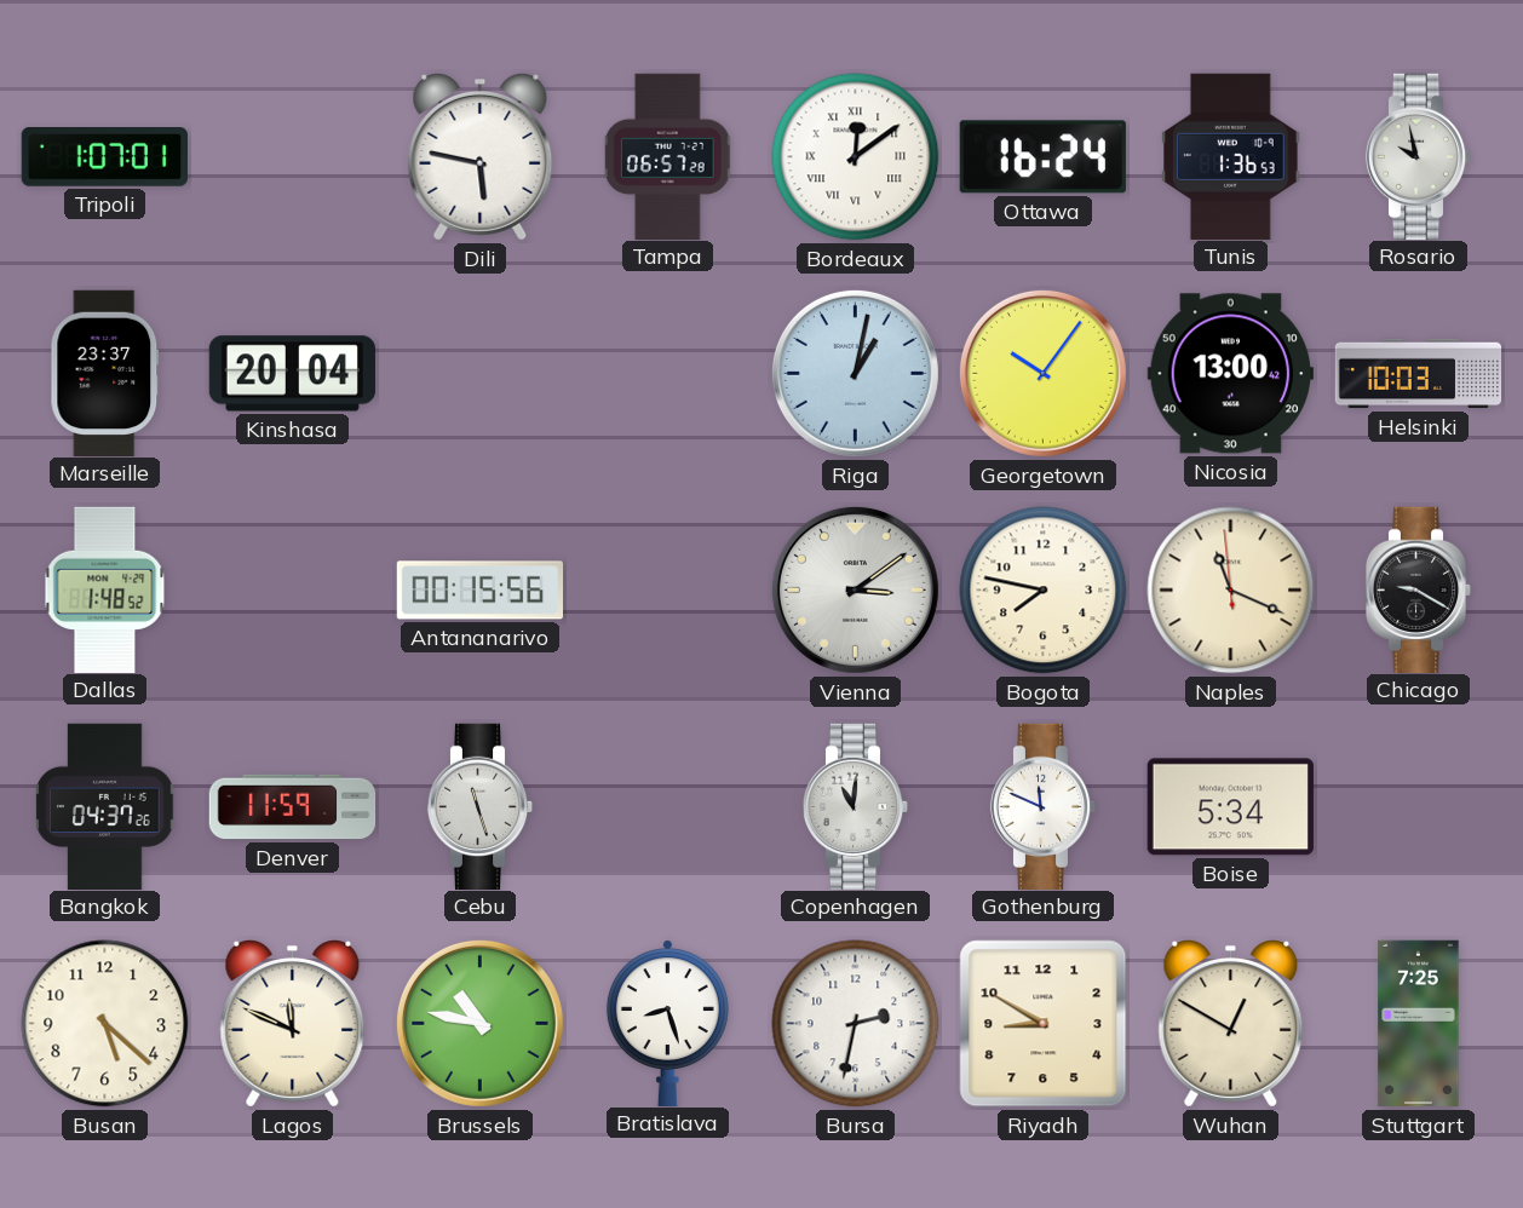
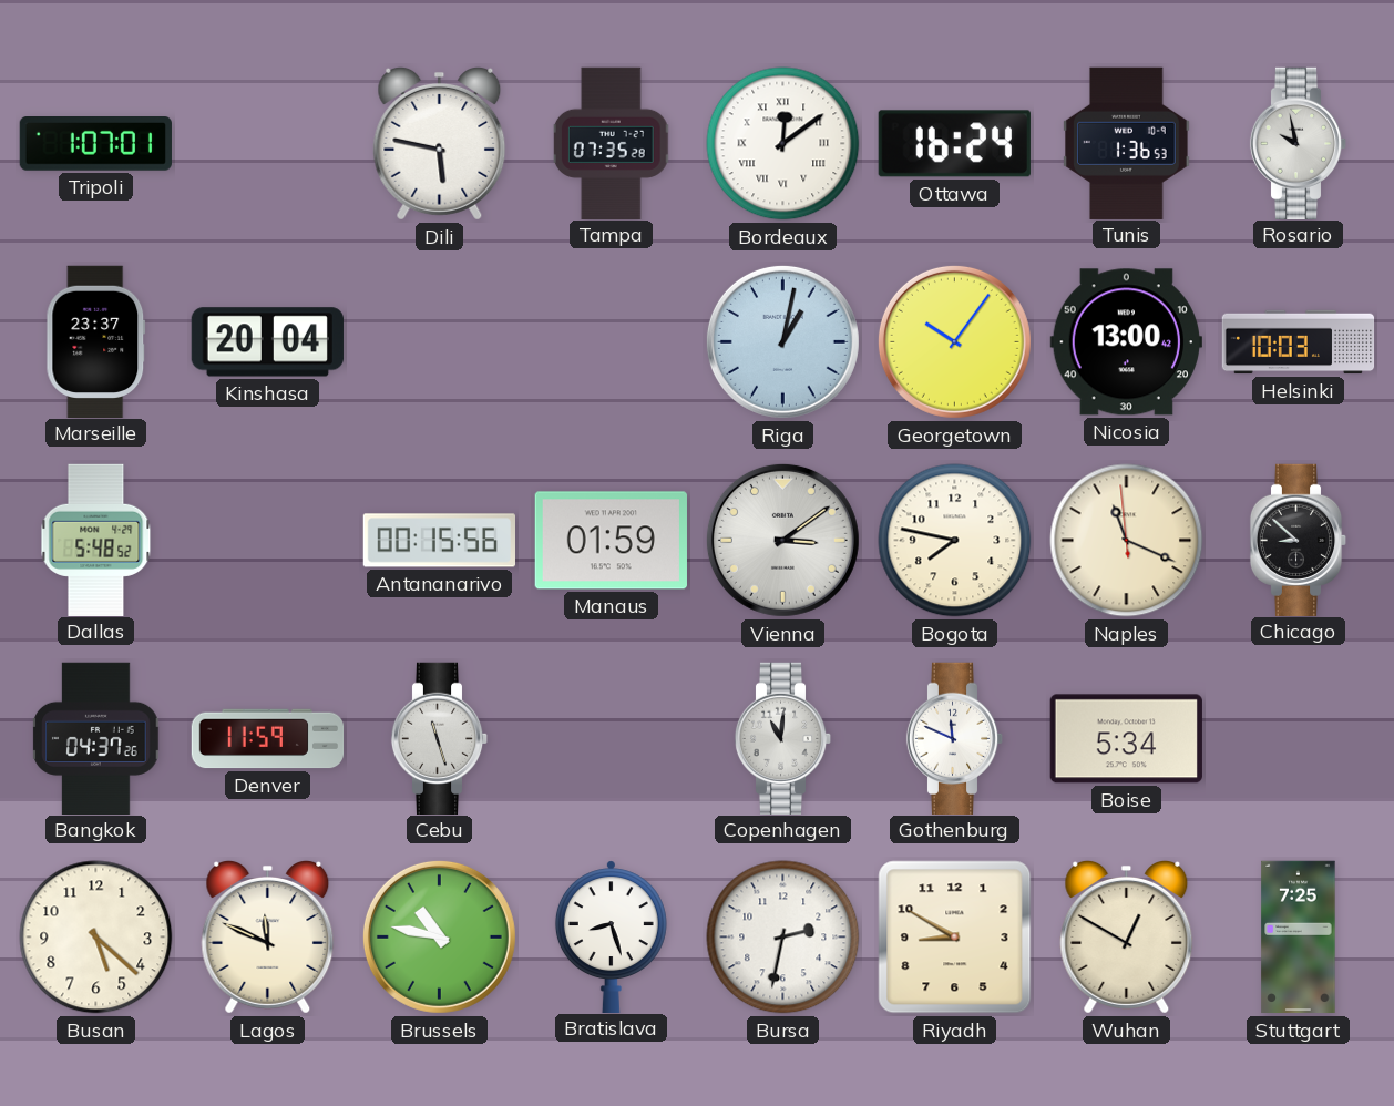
Tampa: 06:57 -> 07:35 (612, 143)
Dallas: 1:48 -> 5:48 (96, 540)
Manaus: none -> 01:59 (611, 541)
Chicago: 9:20 -> 8:52 (1299, 540)
